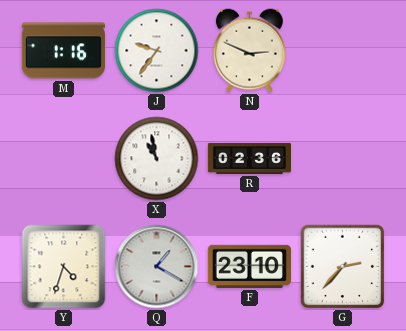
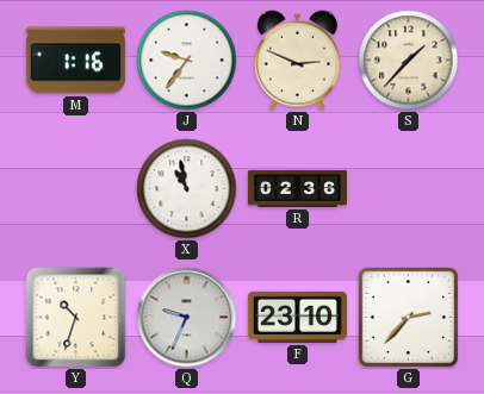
S: none -> 1:37 (409, 61)
Y: 4:33 -> 10:33 (76, 318)
Q: 1:20 -> 9:34 (187, 318)
